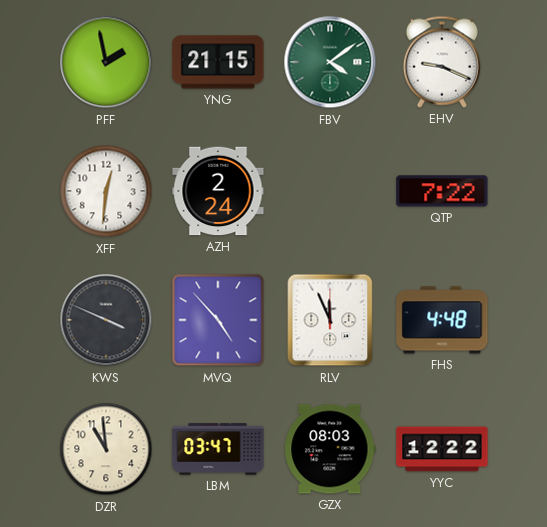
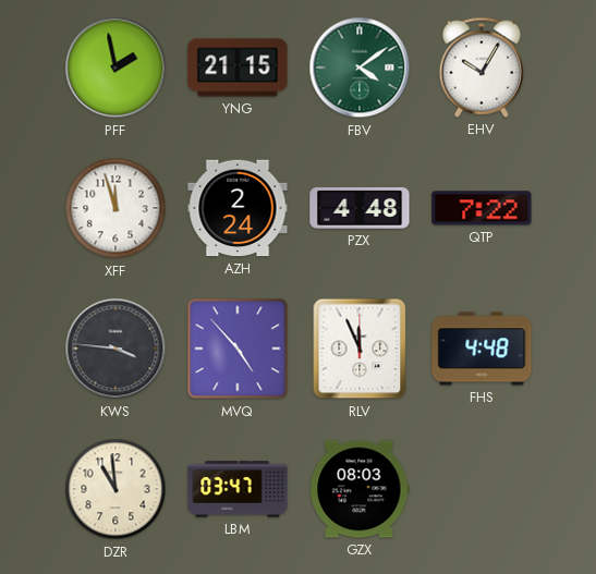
EHV: 9:19 -> 10:05 (482, 68)
XFF: 12:31 -> 11:57 (115, 208)
PZX: none -> 4:48 (360, 208)
KWS: 3:49 -> 3:46 (115, 349)
YYC: 12:22 -> none (442, 449)
